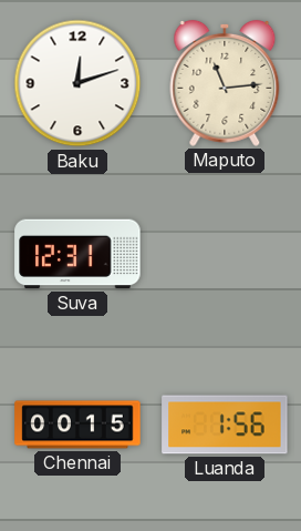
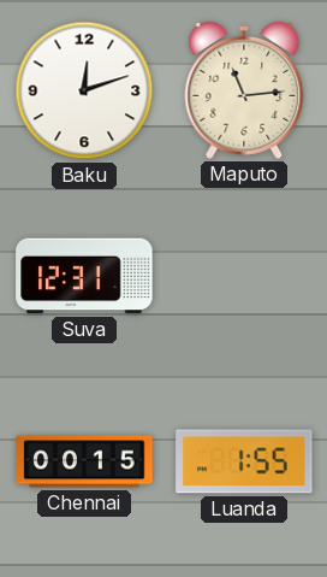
Luanda: 1:56 -> 1:55 (244, 461)
